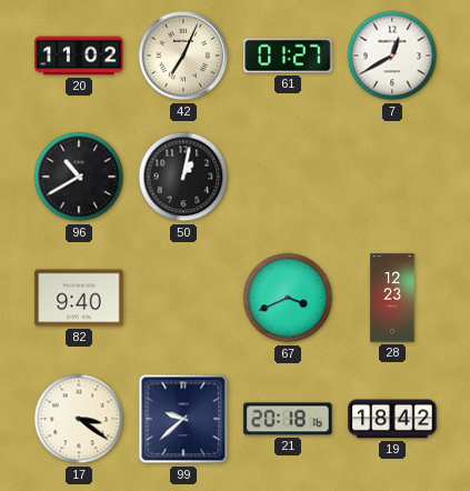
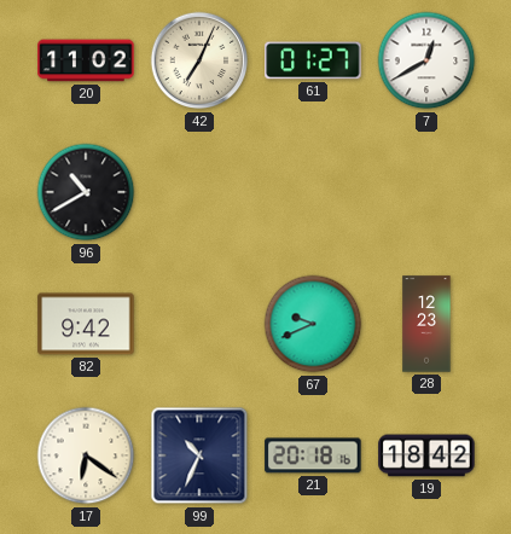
50: 1:02 -> none (183, 177)
82: 9:40 -> 9:42 (86, 324)
67: 3:41 -> 9:41 (313, 324)
17: 3:21 -> 6:21 (86, 455)
99: 9:38 -> 10:34 (199, 455)
